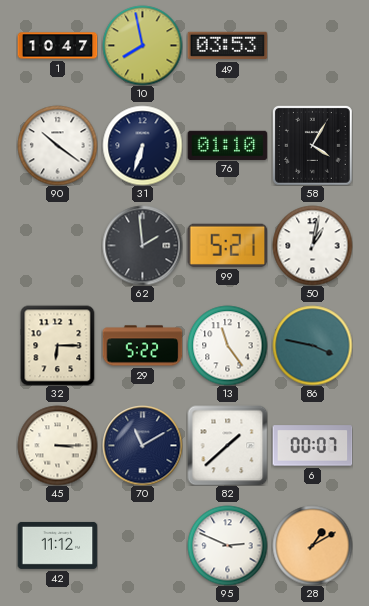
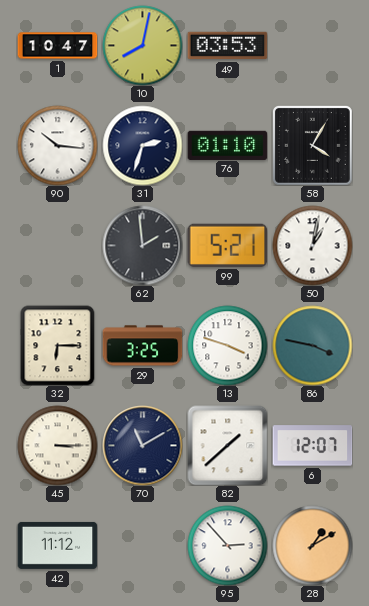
10: 7:58 -> 8:02 (142, 45)
90: 10:21 -> 10:16 (57, 145)
31: 6:33 -> 2:33 (142, 145)
29: 5:22 -> 3:25 (142, 346)
13: 11:24 -> 3:48 (227, 345)
6: 00:07 -> 12:07 (312, 446)
95: 2:49 -> 2:53 (227, 545)
